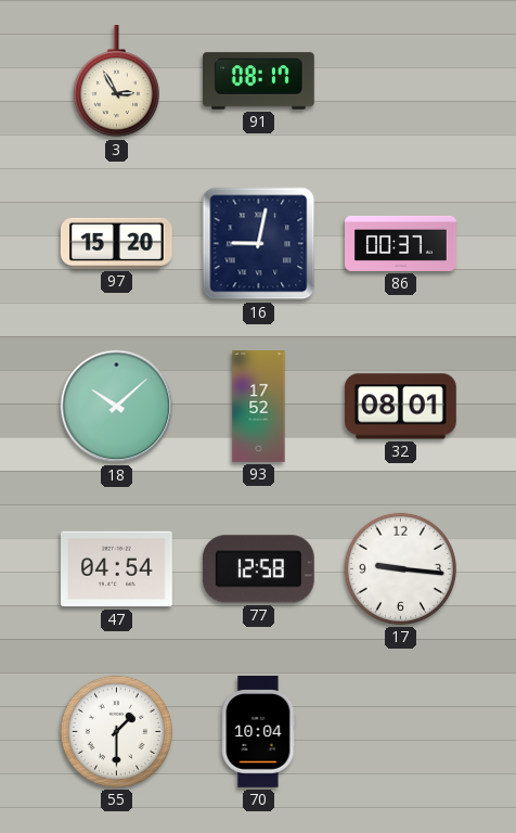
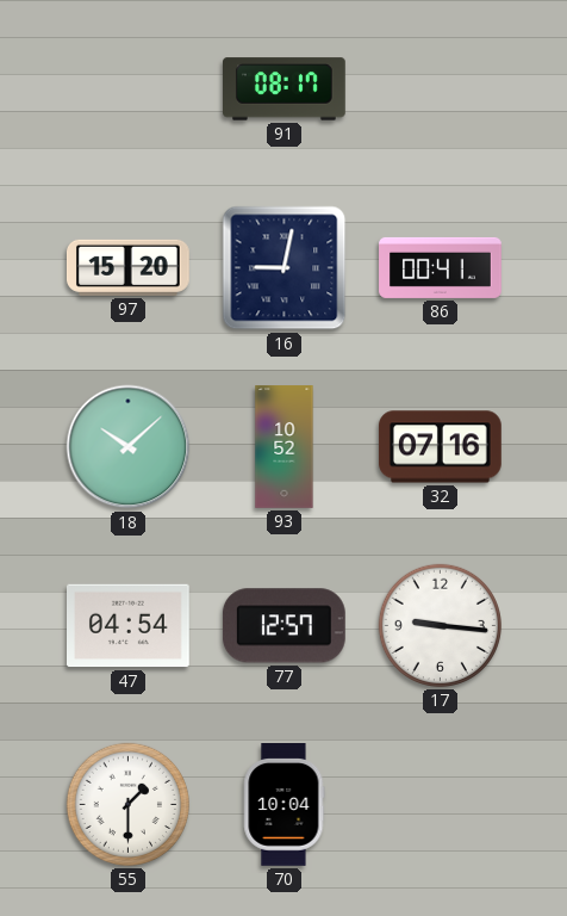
3: 2:55 -> none (116, 82)
86: 00:37 -> 00:41 (441, 267)
93: 17:52 -> 10:52 (285, 447)
32: 08:01 -> 07:16 (441, 447)
77: 12:58 -> 12:57 (283, 626)
